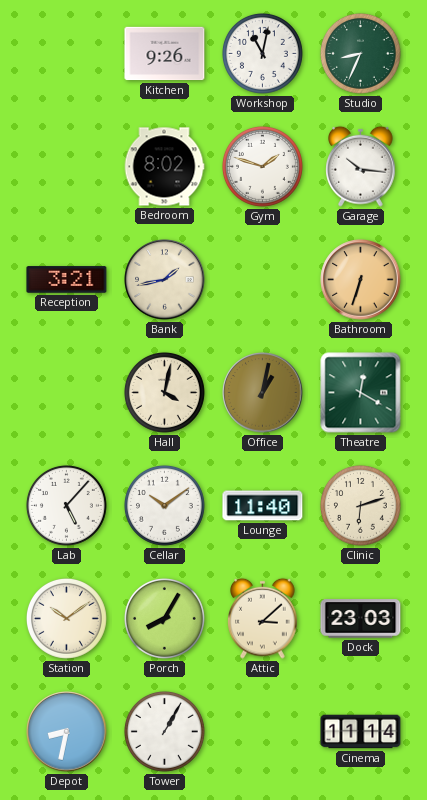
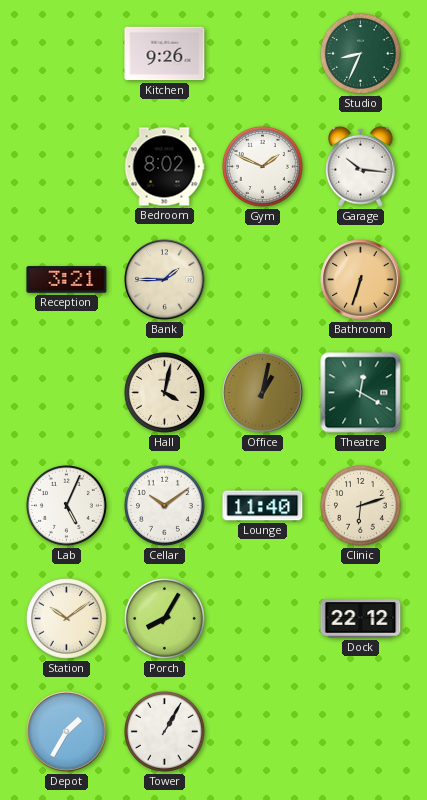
Workshop: 11:02 -> none (262, 53)
Gym: 1:48 -> 1:49 (262, 166)
Bank: 1:43 -> 1:45 (165, 280)
Lab: 5:07 -> 5:04 (66, 505)
Attic: 3:08 -> none (263, 618)
Dock: 23:03 -> 22:12 (361, 619)
Depot: 8:32 -> 1:35 (67, 732)
Cinema: 11:14 -> none (361, 732)
